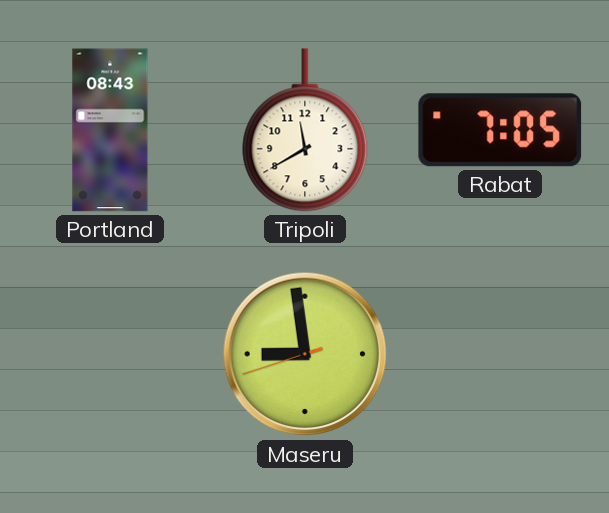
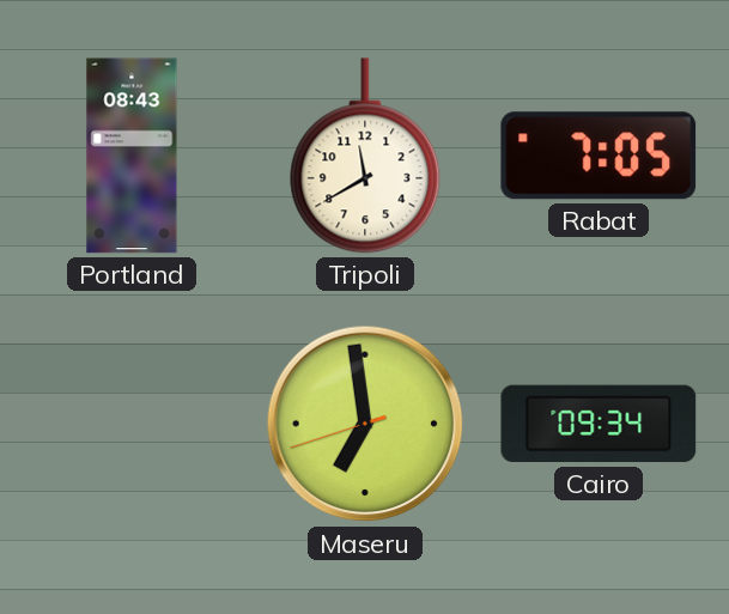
Maseru: 8:58 -> 6:58 (365, 424)
Cairo: none -> 09:34 (599, 424)
